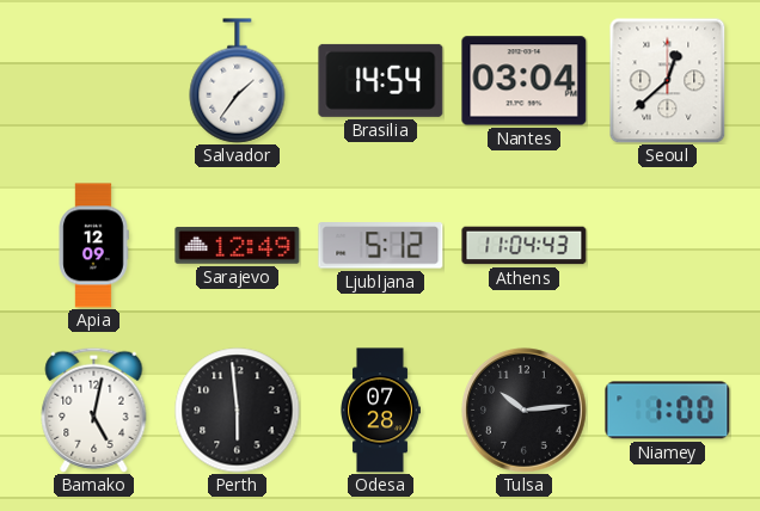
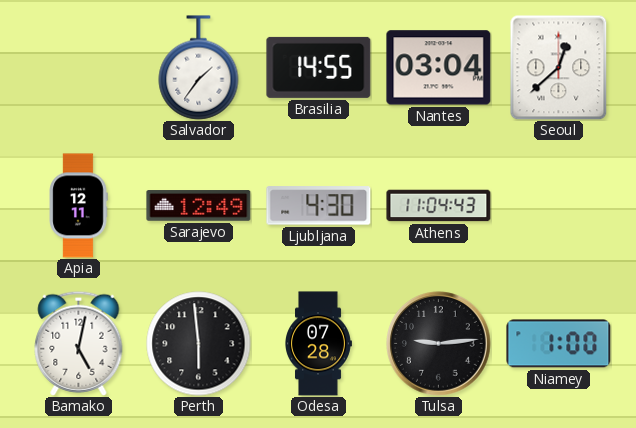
Brasilia: 14:54 -> 14:55 (319, 67)
Apia: 12:09 -> 12:11 (78, 206)
Ljubljana: 5:12 -> 4:30 (319, 206)
Tulsa: 10:14 -> 9:14 (439, 344)
